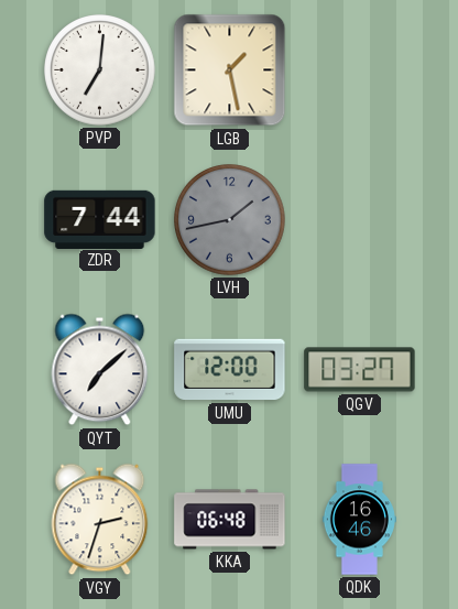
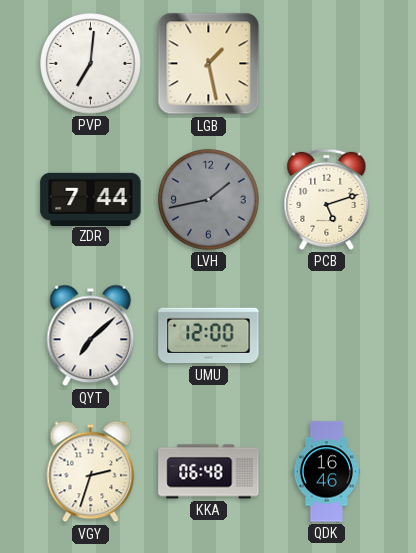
PCB: none -> 5:12 (327, 199)
QGV: 03:27 -> none (360, 370)
